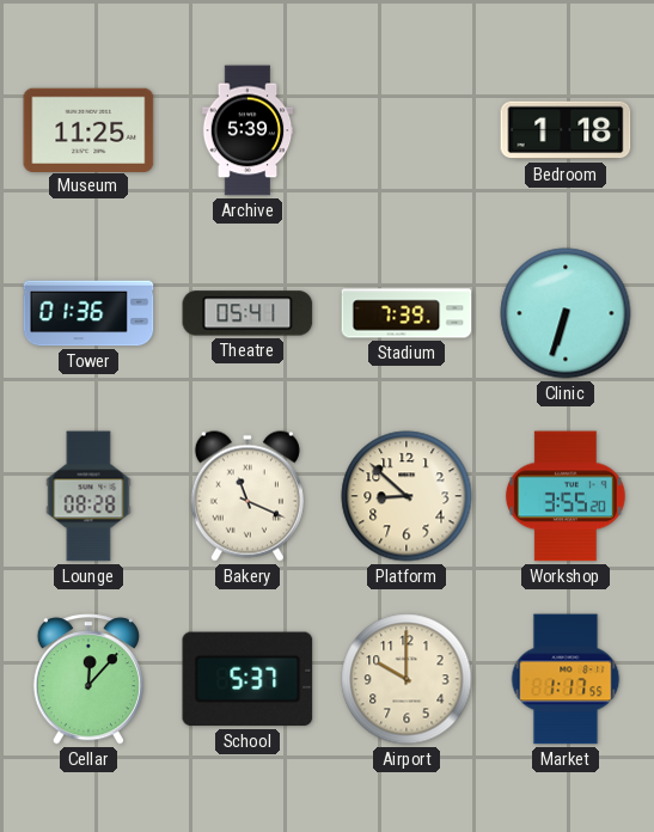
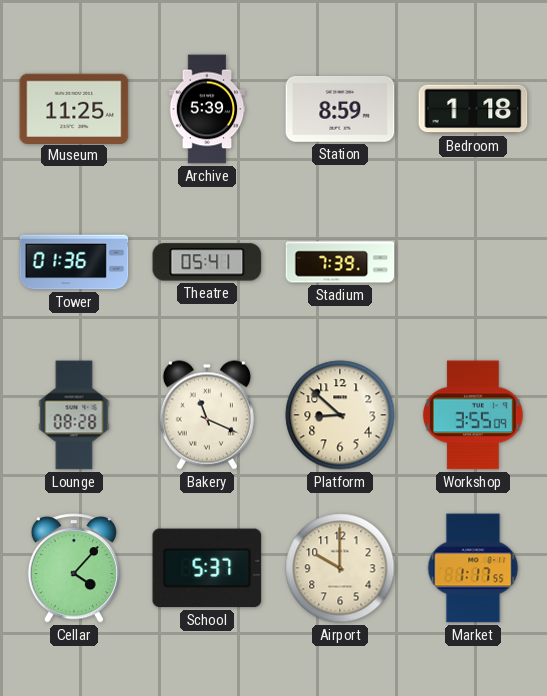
Station: none -> 8:59 (340, 109)
Clinic: 6:33 -> none (566, 313)
Workshop: 3:55:20 -> 3:55:09 (473, 415)
Cellar: 12:07 -> 4:07 (74, 568)
